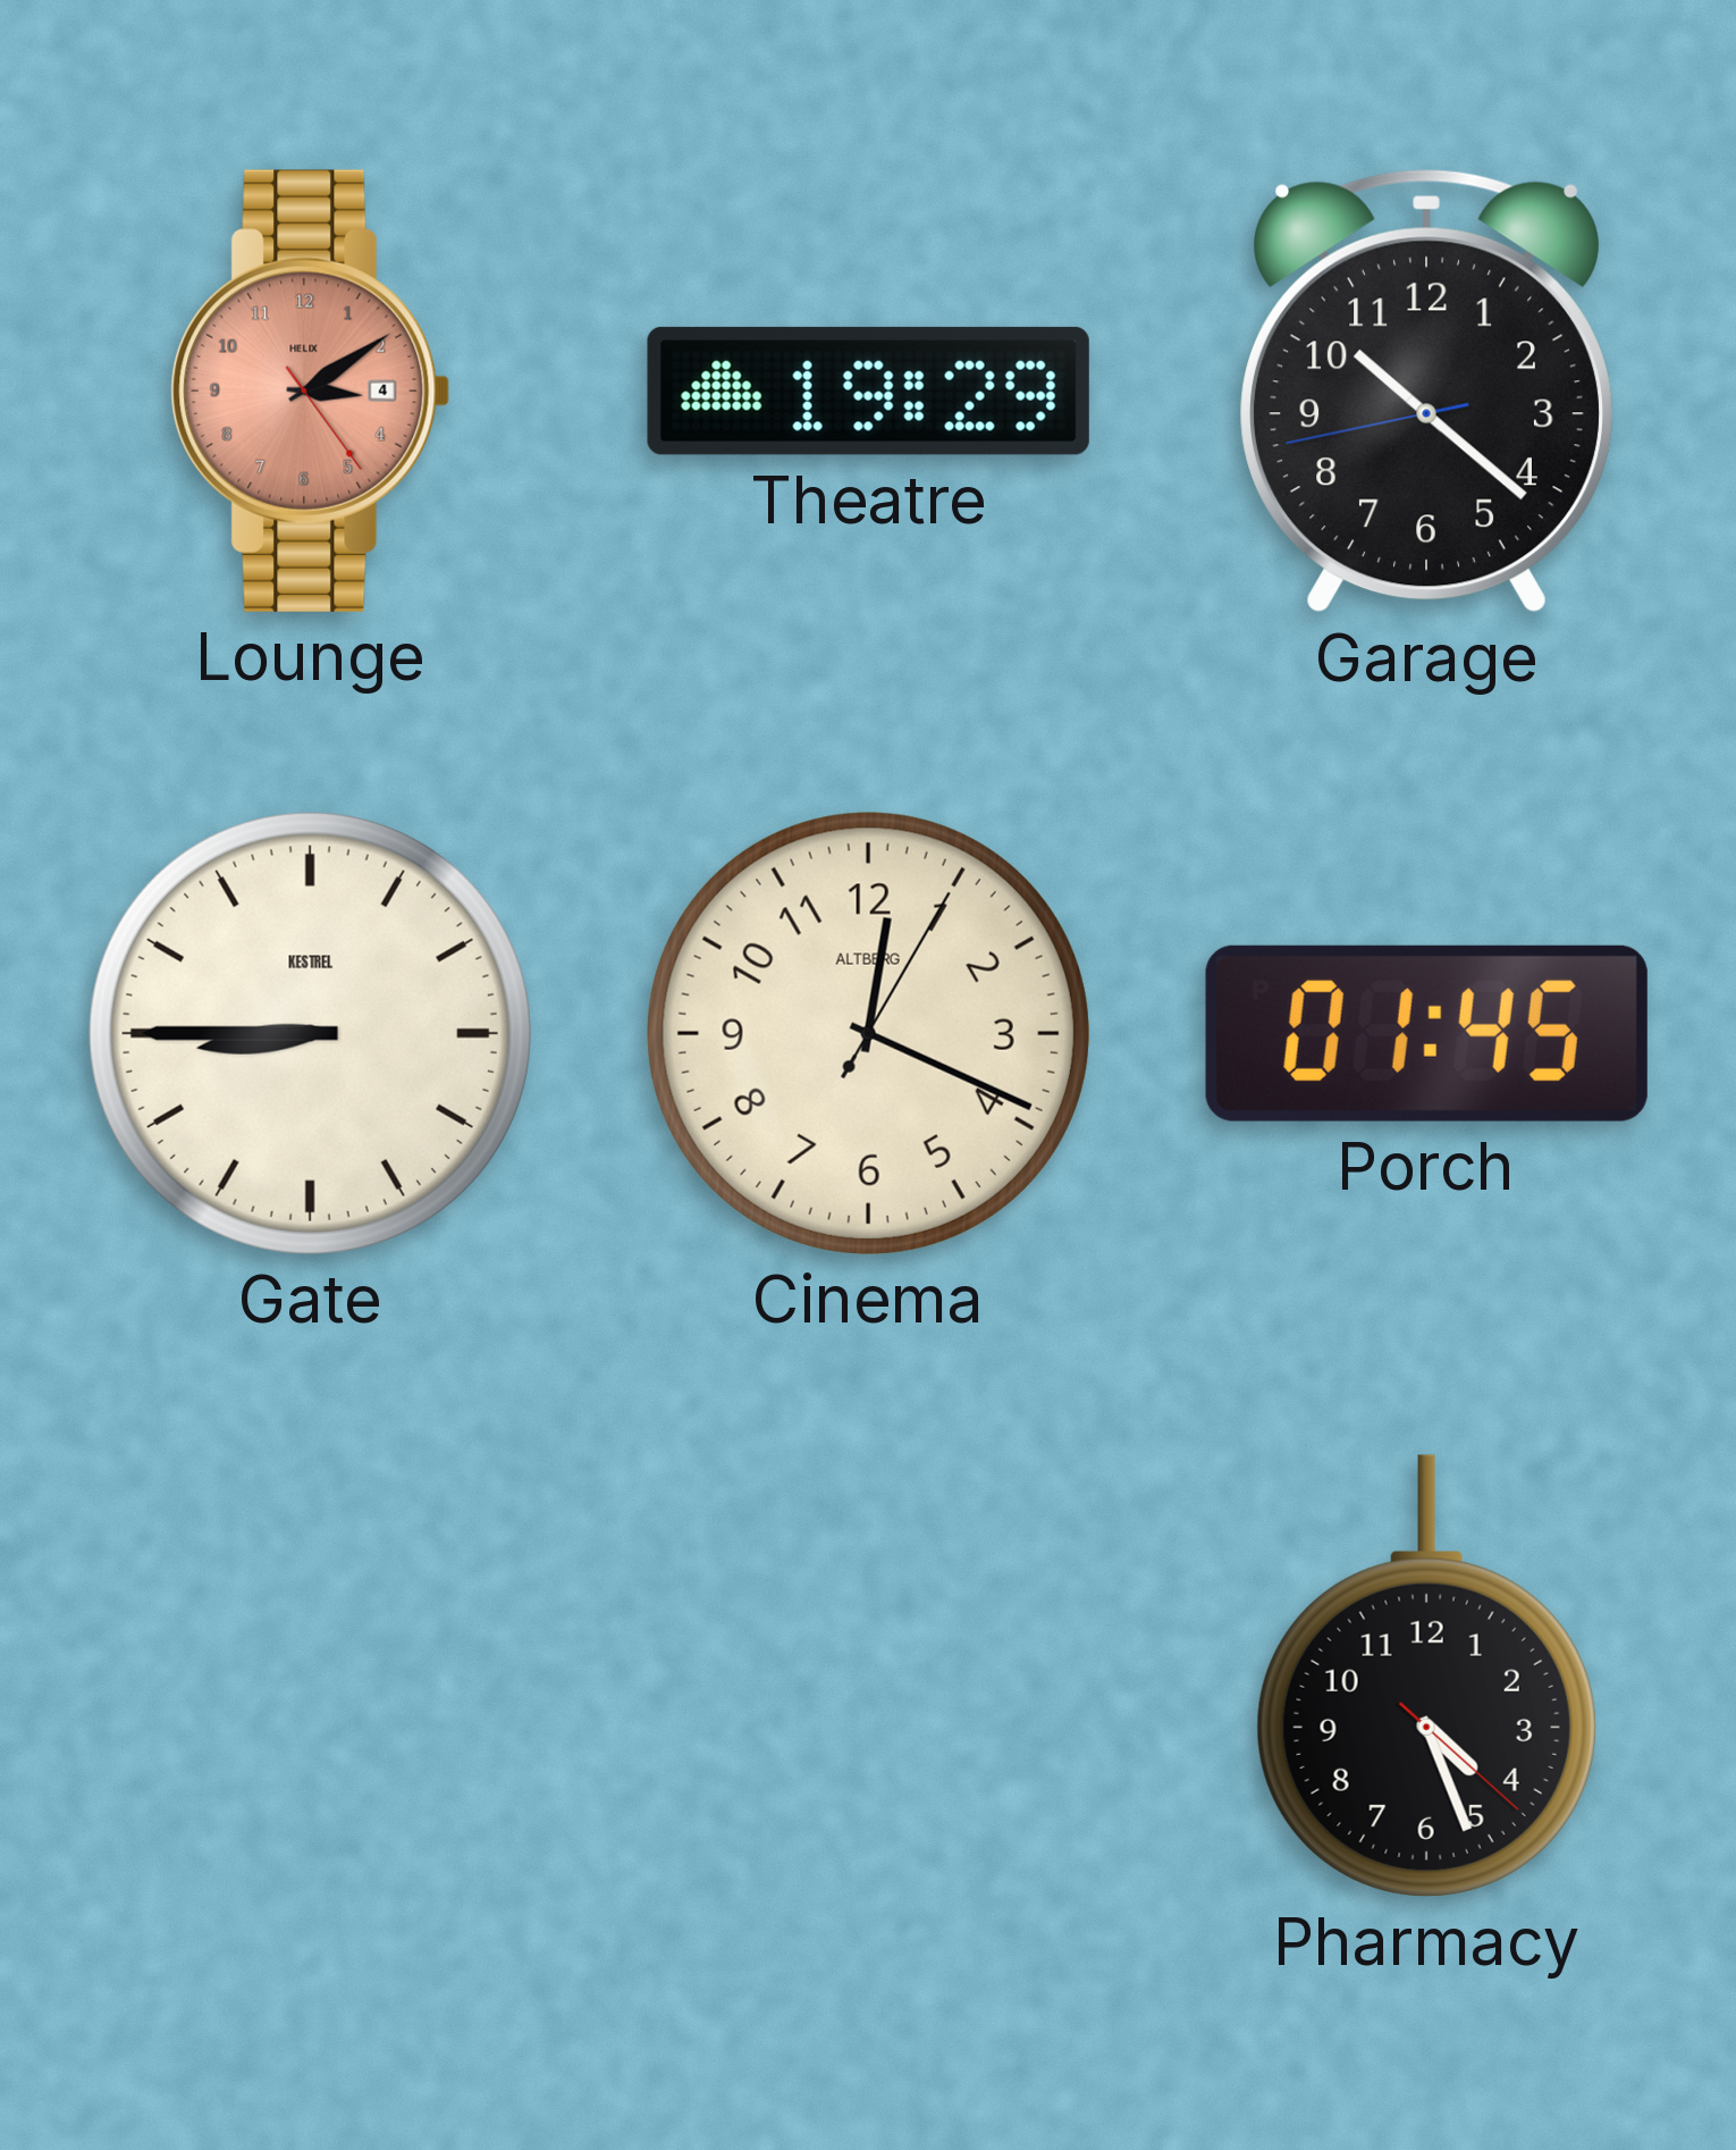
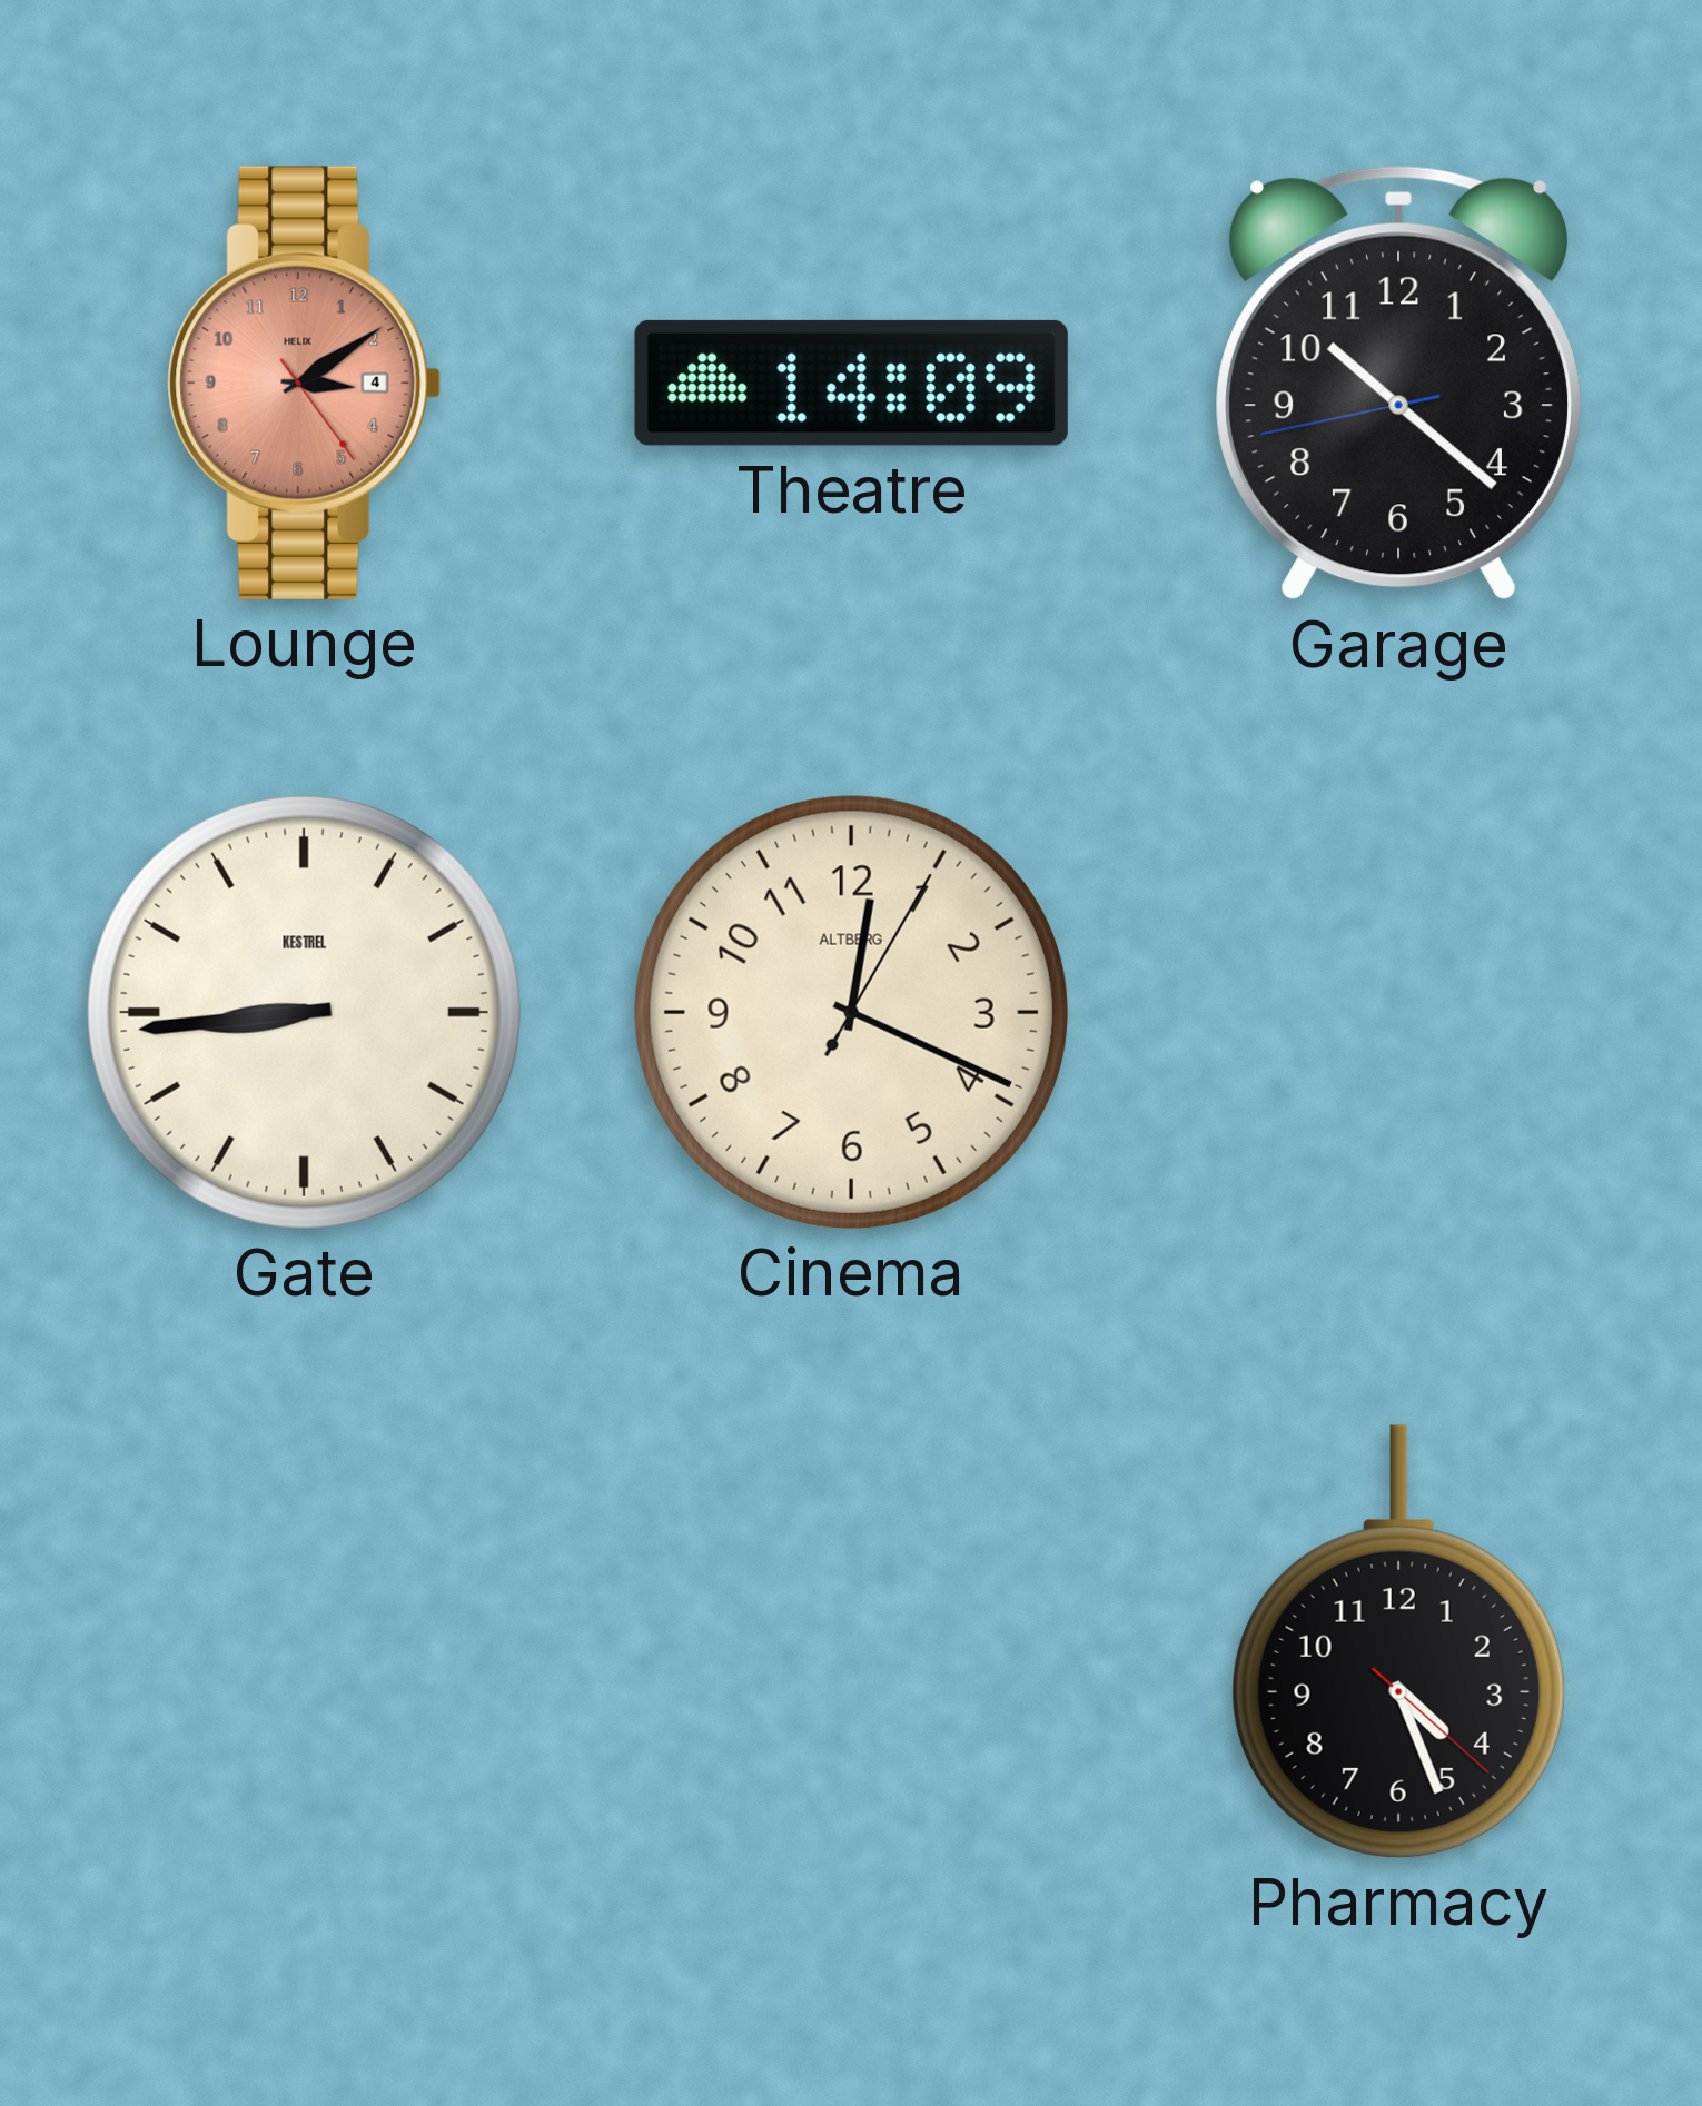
Theatre: 19:29 -> 14:09 (851, 383)
Gate: 8:45 -> 8:44 (304, 1012)
Porch: 01:45 -> none (1426, 1033)
